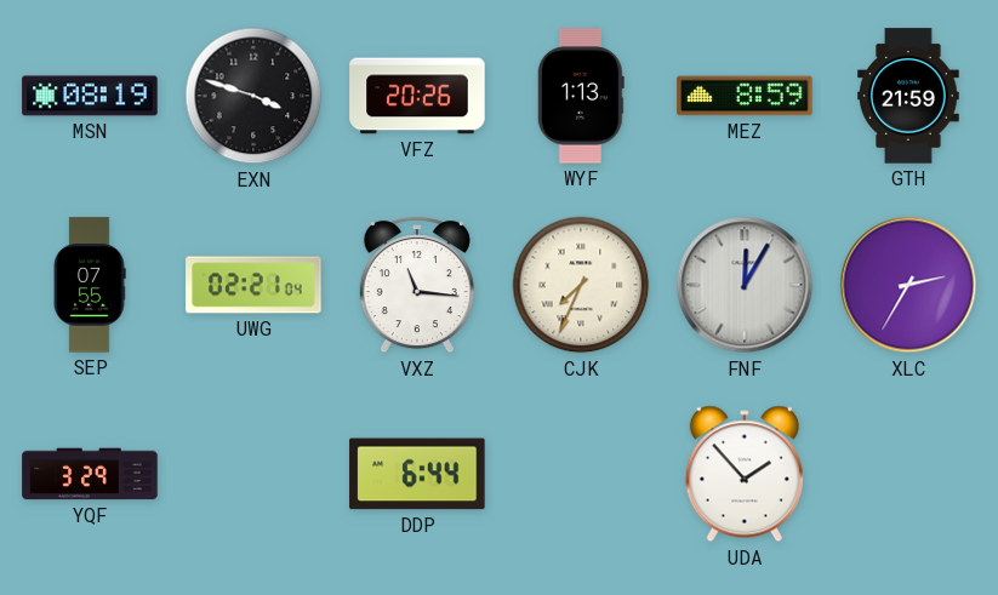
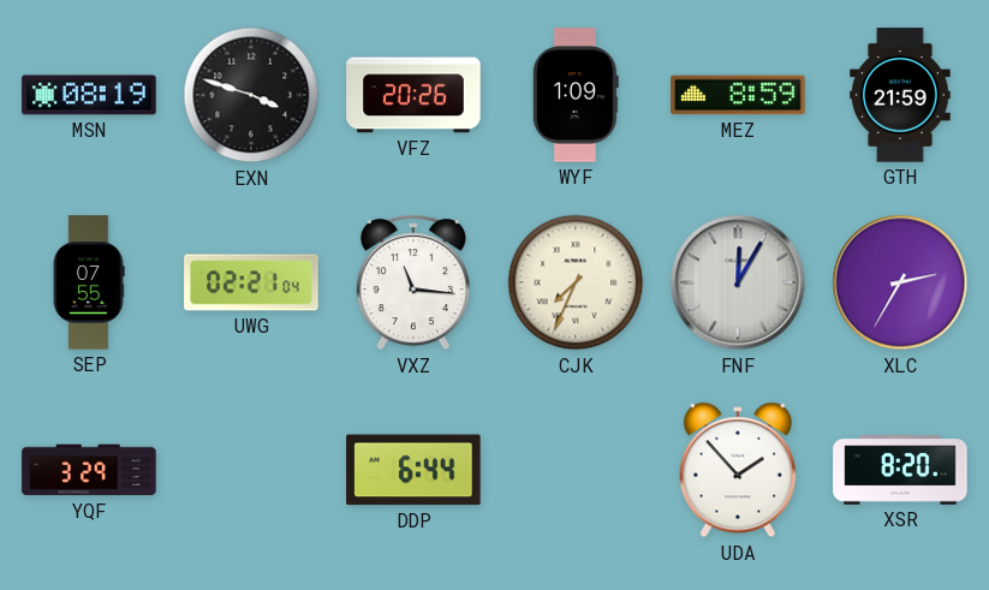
WYF: 1:13 -> 1:09 (576, 95)
XSR: none -> 8:20 (900, 470)
